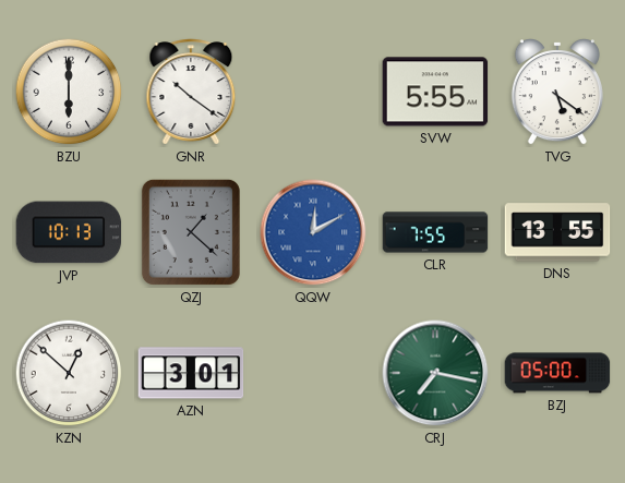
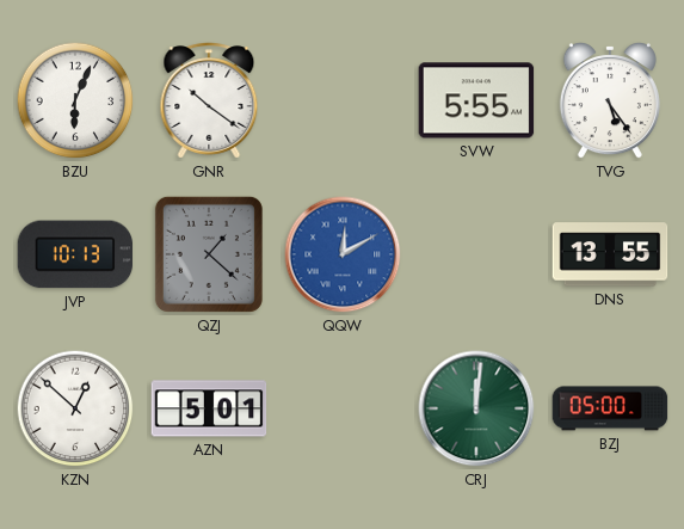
BZU: 6:00 -> 6:04 (75, 100)
TVG: 5:21 -> 5:24 (610, 102)
CLR: 7:55 -> none (435, 232)
AZN: 3:01 -> 5:01 (209, 408)
CRJ: 7:17 -> 12:01 (476, 408)
